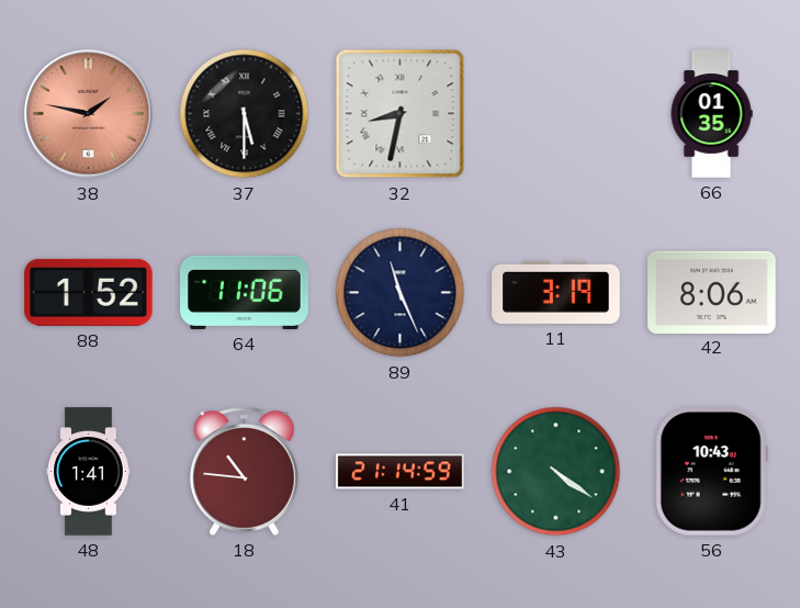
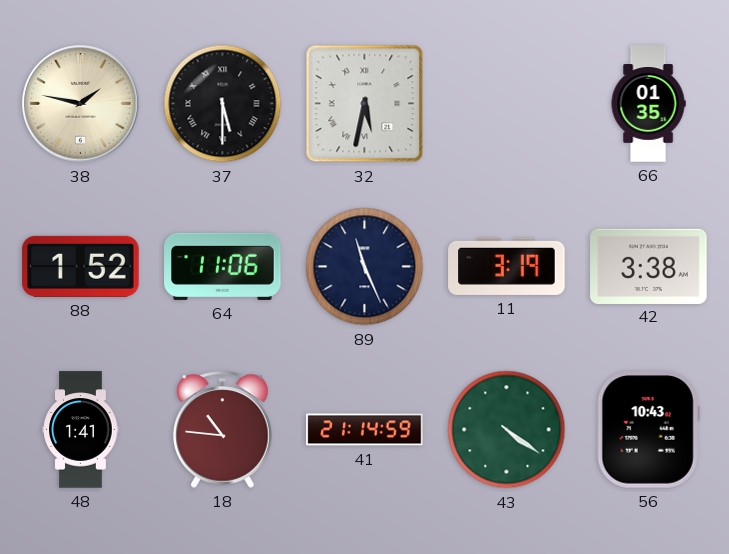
38 dial: salmon -> cream (81, 104)
32: 8:32 -> 5:32 (365, 104)
42: 8:06 -> 3:38 (649, 266)
